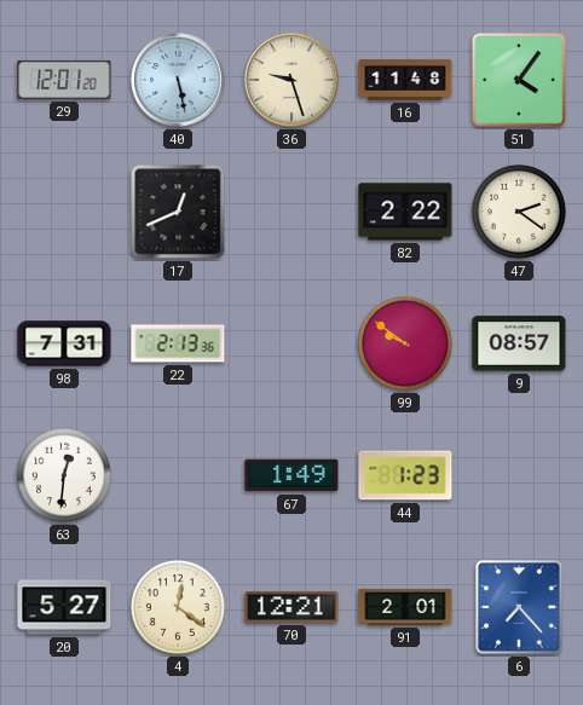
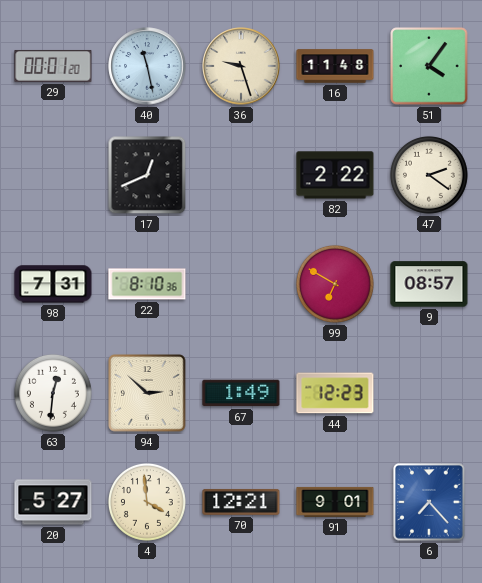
29: 12:01 -> 00:01 (53, 66)
40: 5:28 -> 11:28 (147, 66)
22: 2:13 -> 8:10 (147, 284)
99: 9:51 -> 6:50 (335, 284)
94: none -> 2:52 (147, 393)
44: 1:23 -> 12:23 (335, 393)
4: 12:21 -> 3:59 (147, 502)
91: 2:01 -> 9:01 (335, 502)
